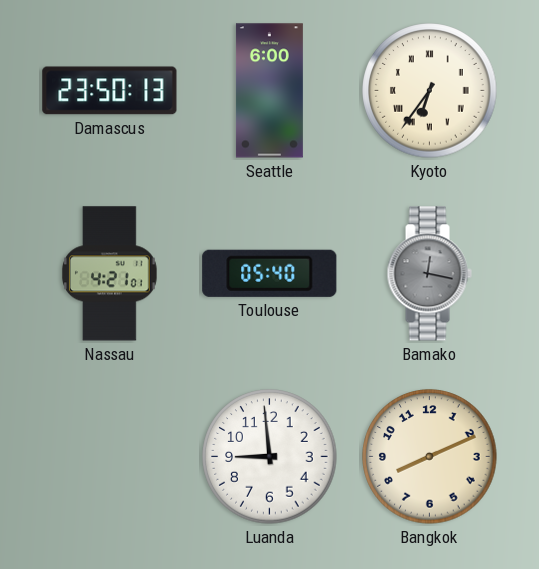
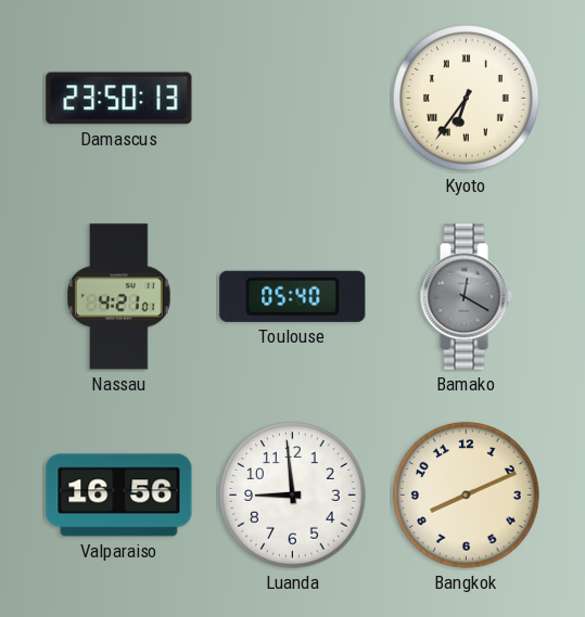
Seattle: 6:00 -> none (269, 91)
Bamako: 12:17 -> 12:20 (466, 297)
Valparaiso: none -> 16:56 (119, 496)
